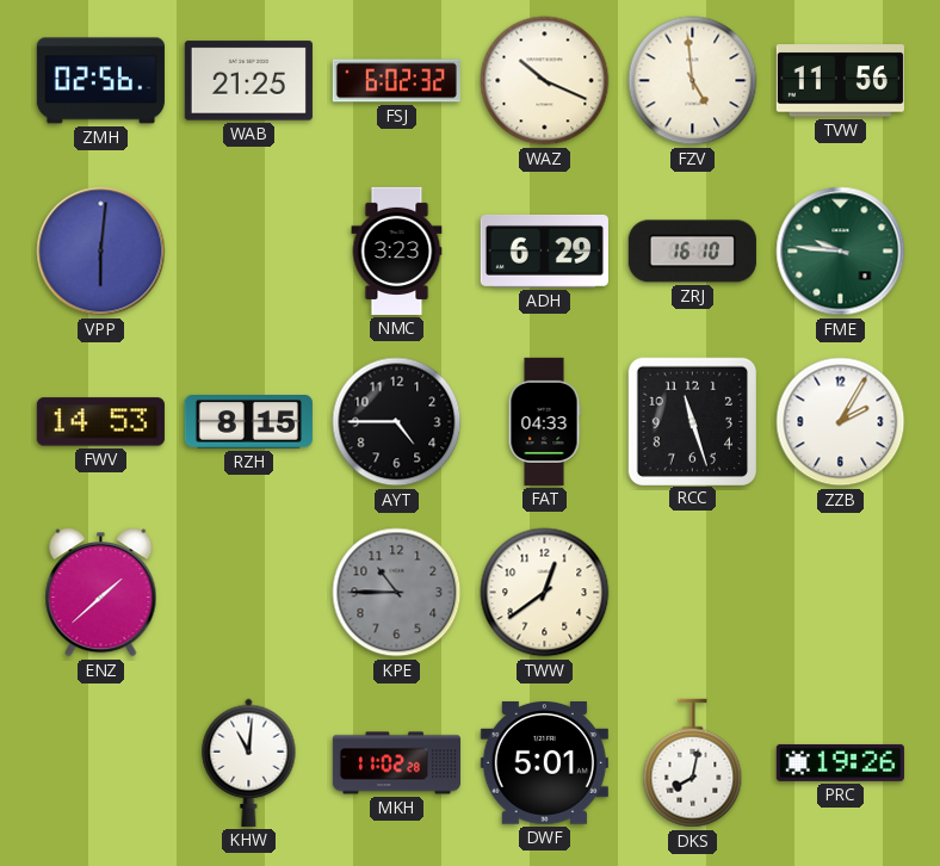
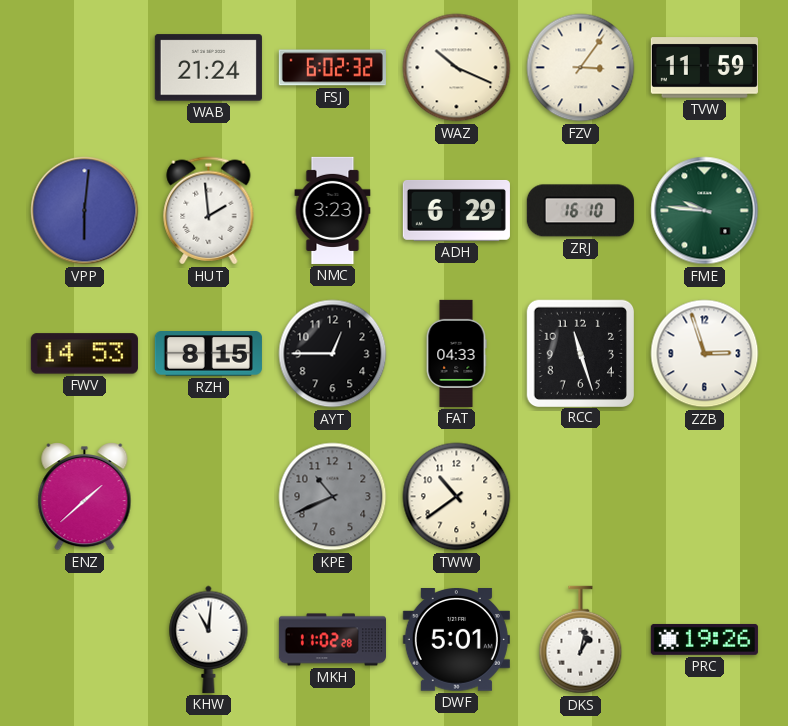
ZMH: 02:56 -> none (100, 81)
WAB: 21:25 -> 21:24 (208, 68)
FZV: 4:59 -> 3:06 (581, 68)
TVW: 11:56 -> 11:59 (704, 68)
HUT: none -> 1:59 (209, 211)
AYT: 4:45 -> 12:45 (333, 354)
ZZB: 2:05 -> 2:57 (705, 354)
KPE: 10:45 -> 10:41 (333, 497)
TWW: 12:39 -> 10:39 (457, 497)
DKS: 8:02 -> 1:02 (581, 640)
